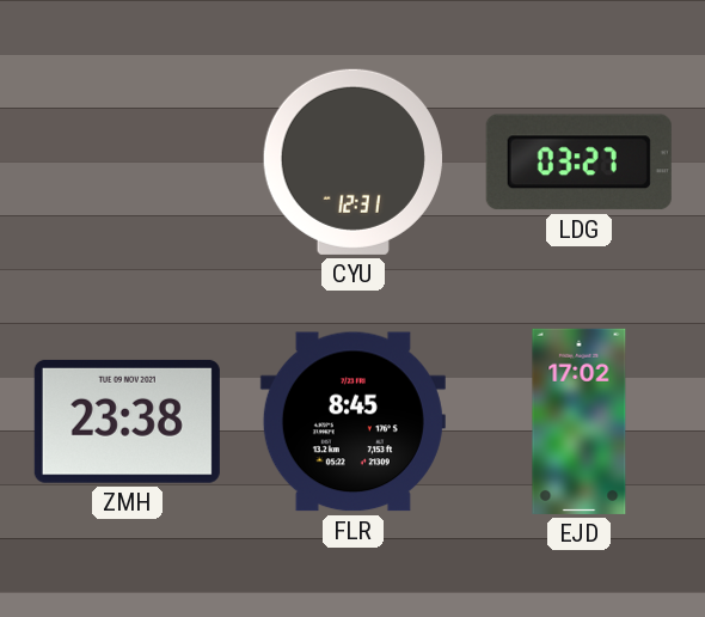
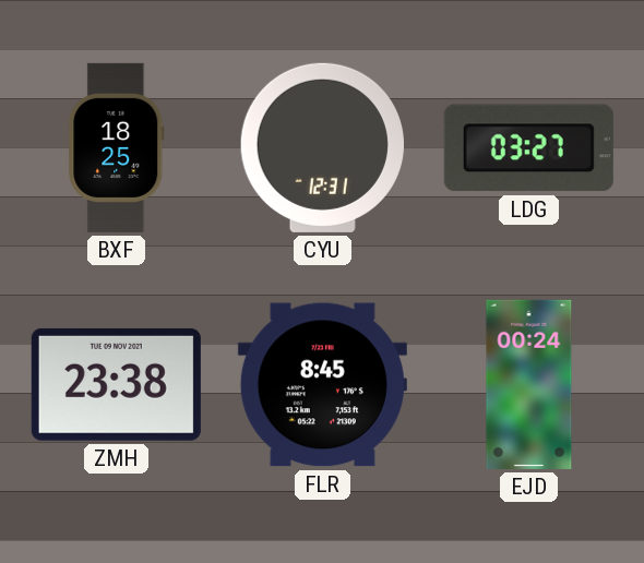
BXF: none -> 18:25 (117, 147)
EJD: 17:02 -> 00:24 (529, 384)
